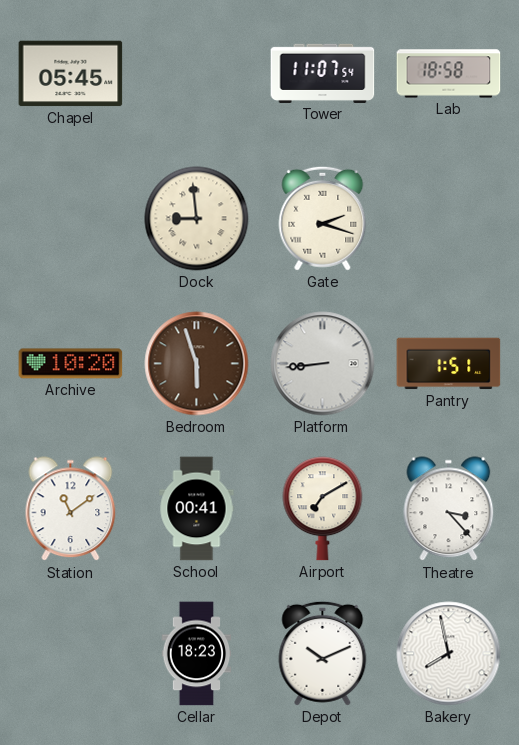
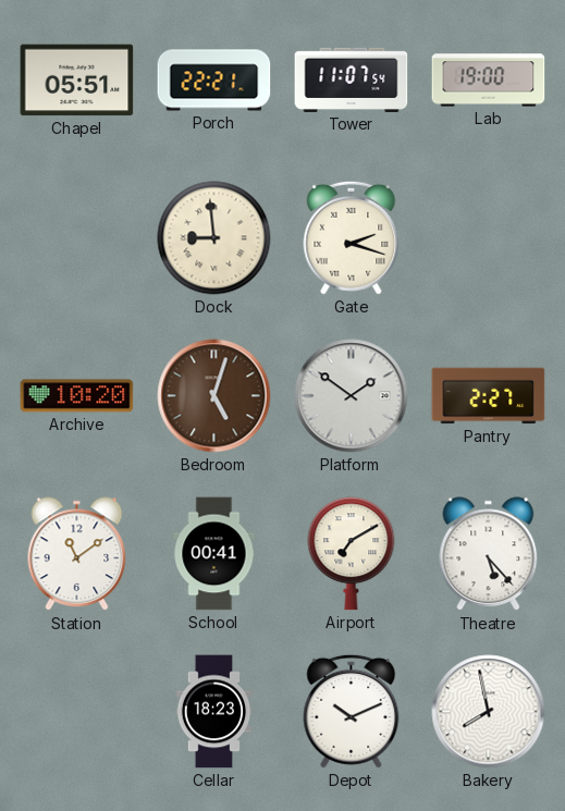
Chapel: 05:45 -> 05:51 (77, 81)
Porch: none -> 22:21 (214, 81)
Lab: 18:58 -> 19:00 (489, 81)
Bedroom: 5:57 -> 5:03 (214, 396)
Platform: 8:44 -> 1:51 (352, 396)
Pantry: 1:51 -> 2:27 (489, 396)
Theatre: 3:23 -> 5:23 (489, 554)
